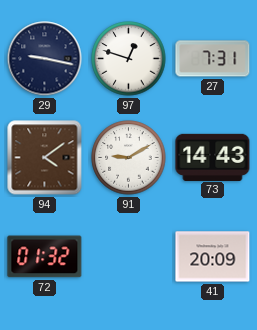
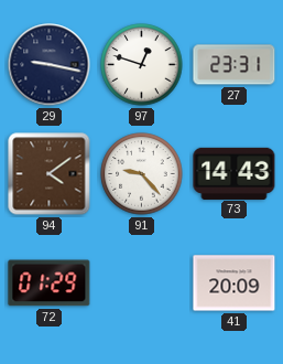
27: 7:31 -> 23:31 (235, 65)
91: 9:10 -> 9:23 (142, 174)
72: 01:32 -> 01:29 (50, 283)
